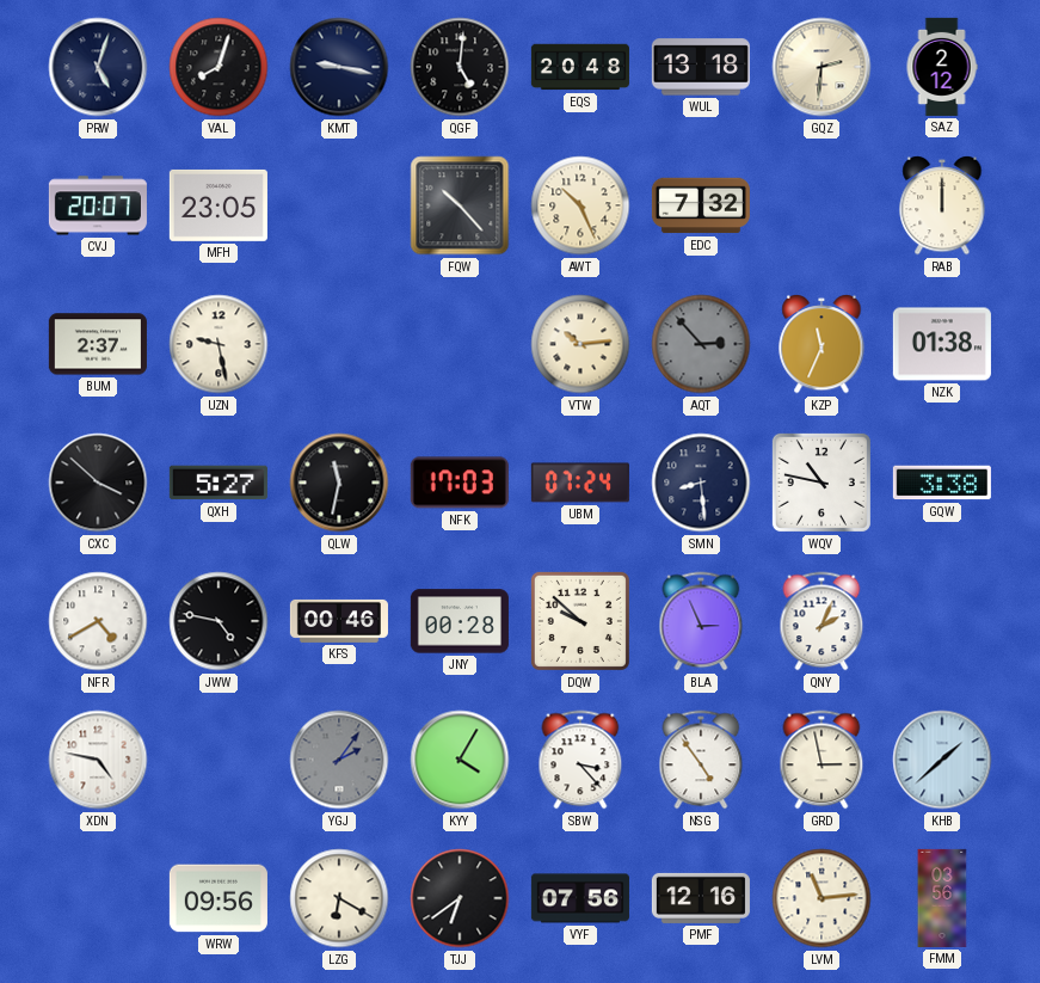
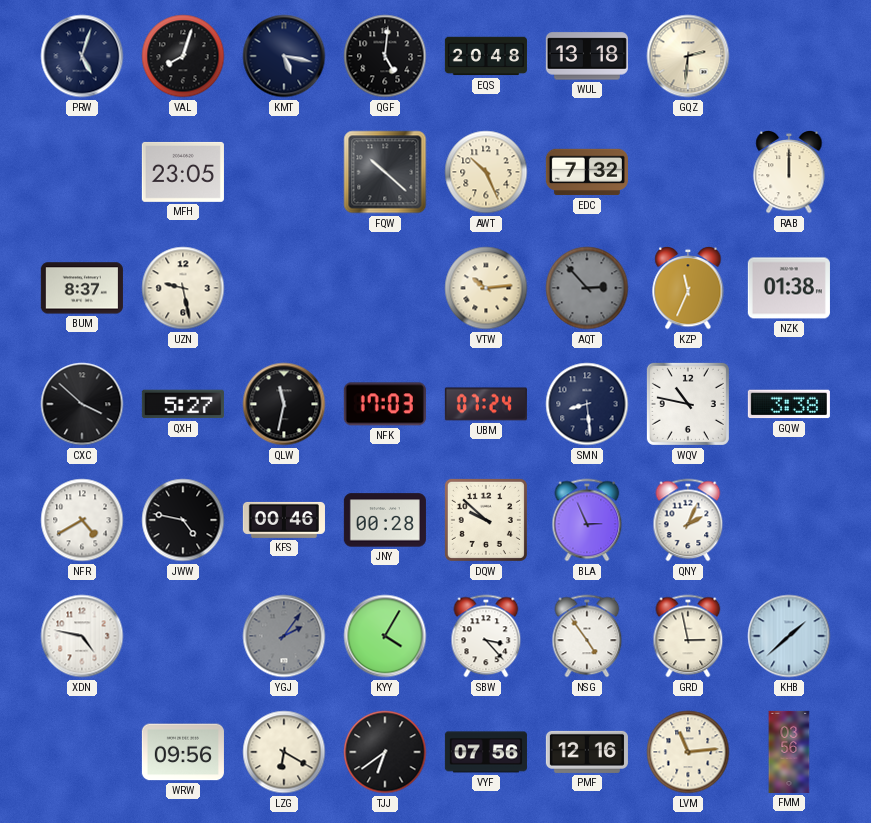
KMT: 9:17 -> 5:17 (284, 56)
SAZ: 2:12 -> none (942, 67)
CVJ: 20:07 -> none (98, 205)
FQW: 10:23 -> 10:22 (385, 172)
BUM: 2:37 -> 8:37 (82, 288)
